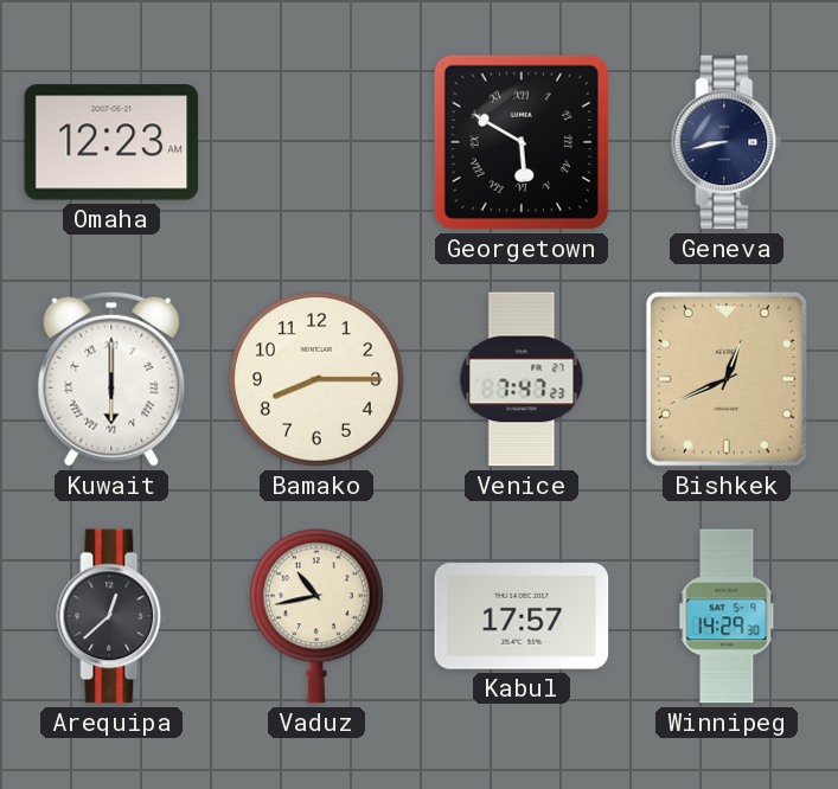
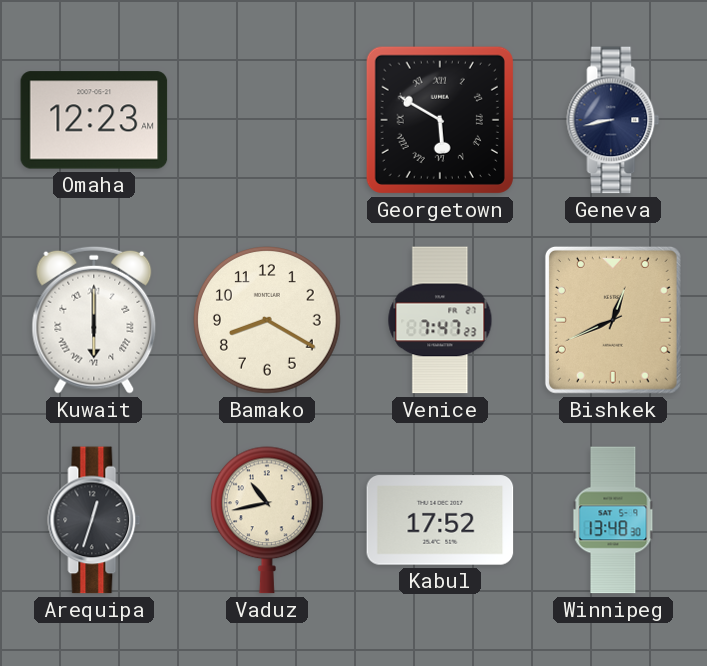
Bamako: 8:15 -> 8:20 (268, 321)
Arequipa: 12:38 -> 12:33 (94, 520)
Kabul: 17:57 -> 17:52 (440, 520)
Winnipeg: 14:29 -> 13:48 (613, 520)
